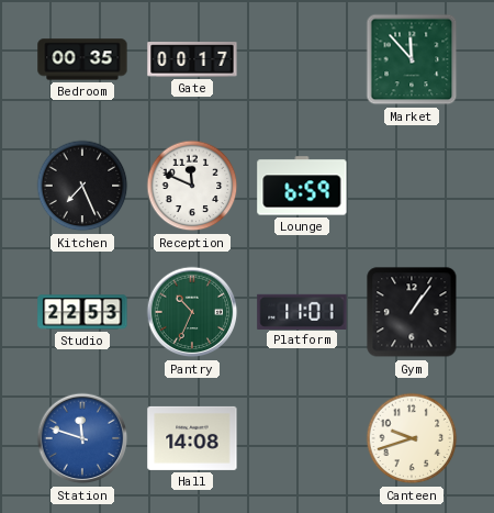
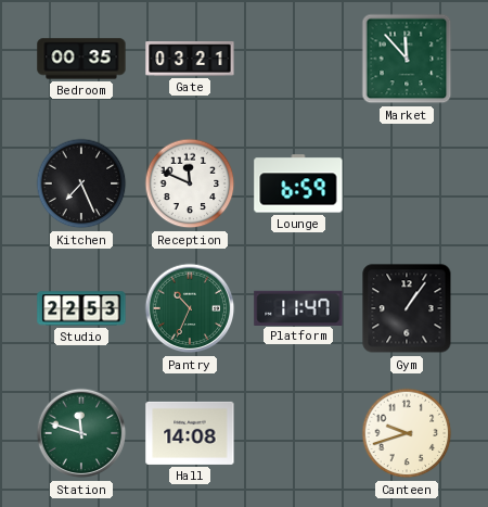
Gate: 00:17 -> 03:21 (190, 59)
Platform: 11:01 -> 11:47 (298, 307)
Station dial: blue -> green (81, 433)
